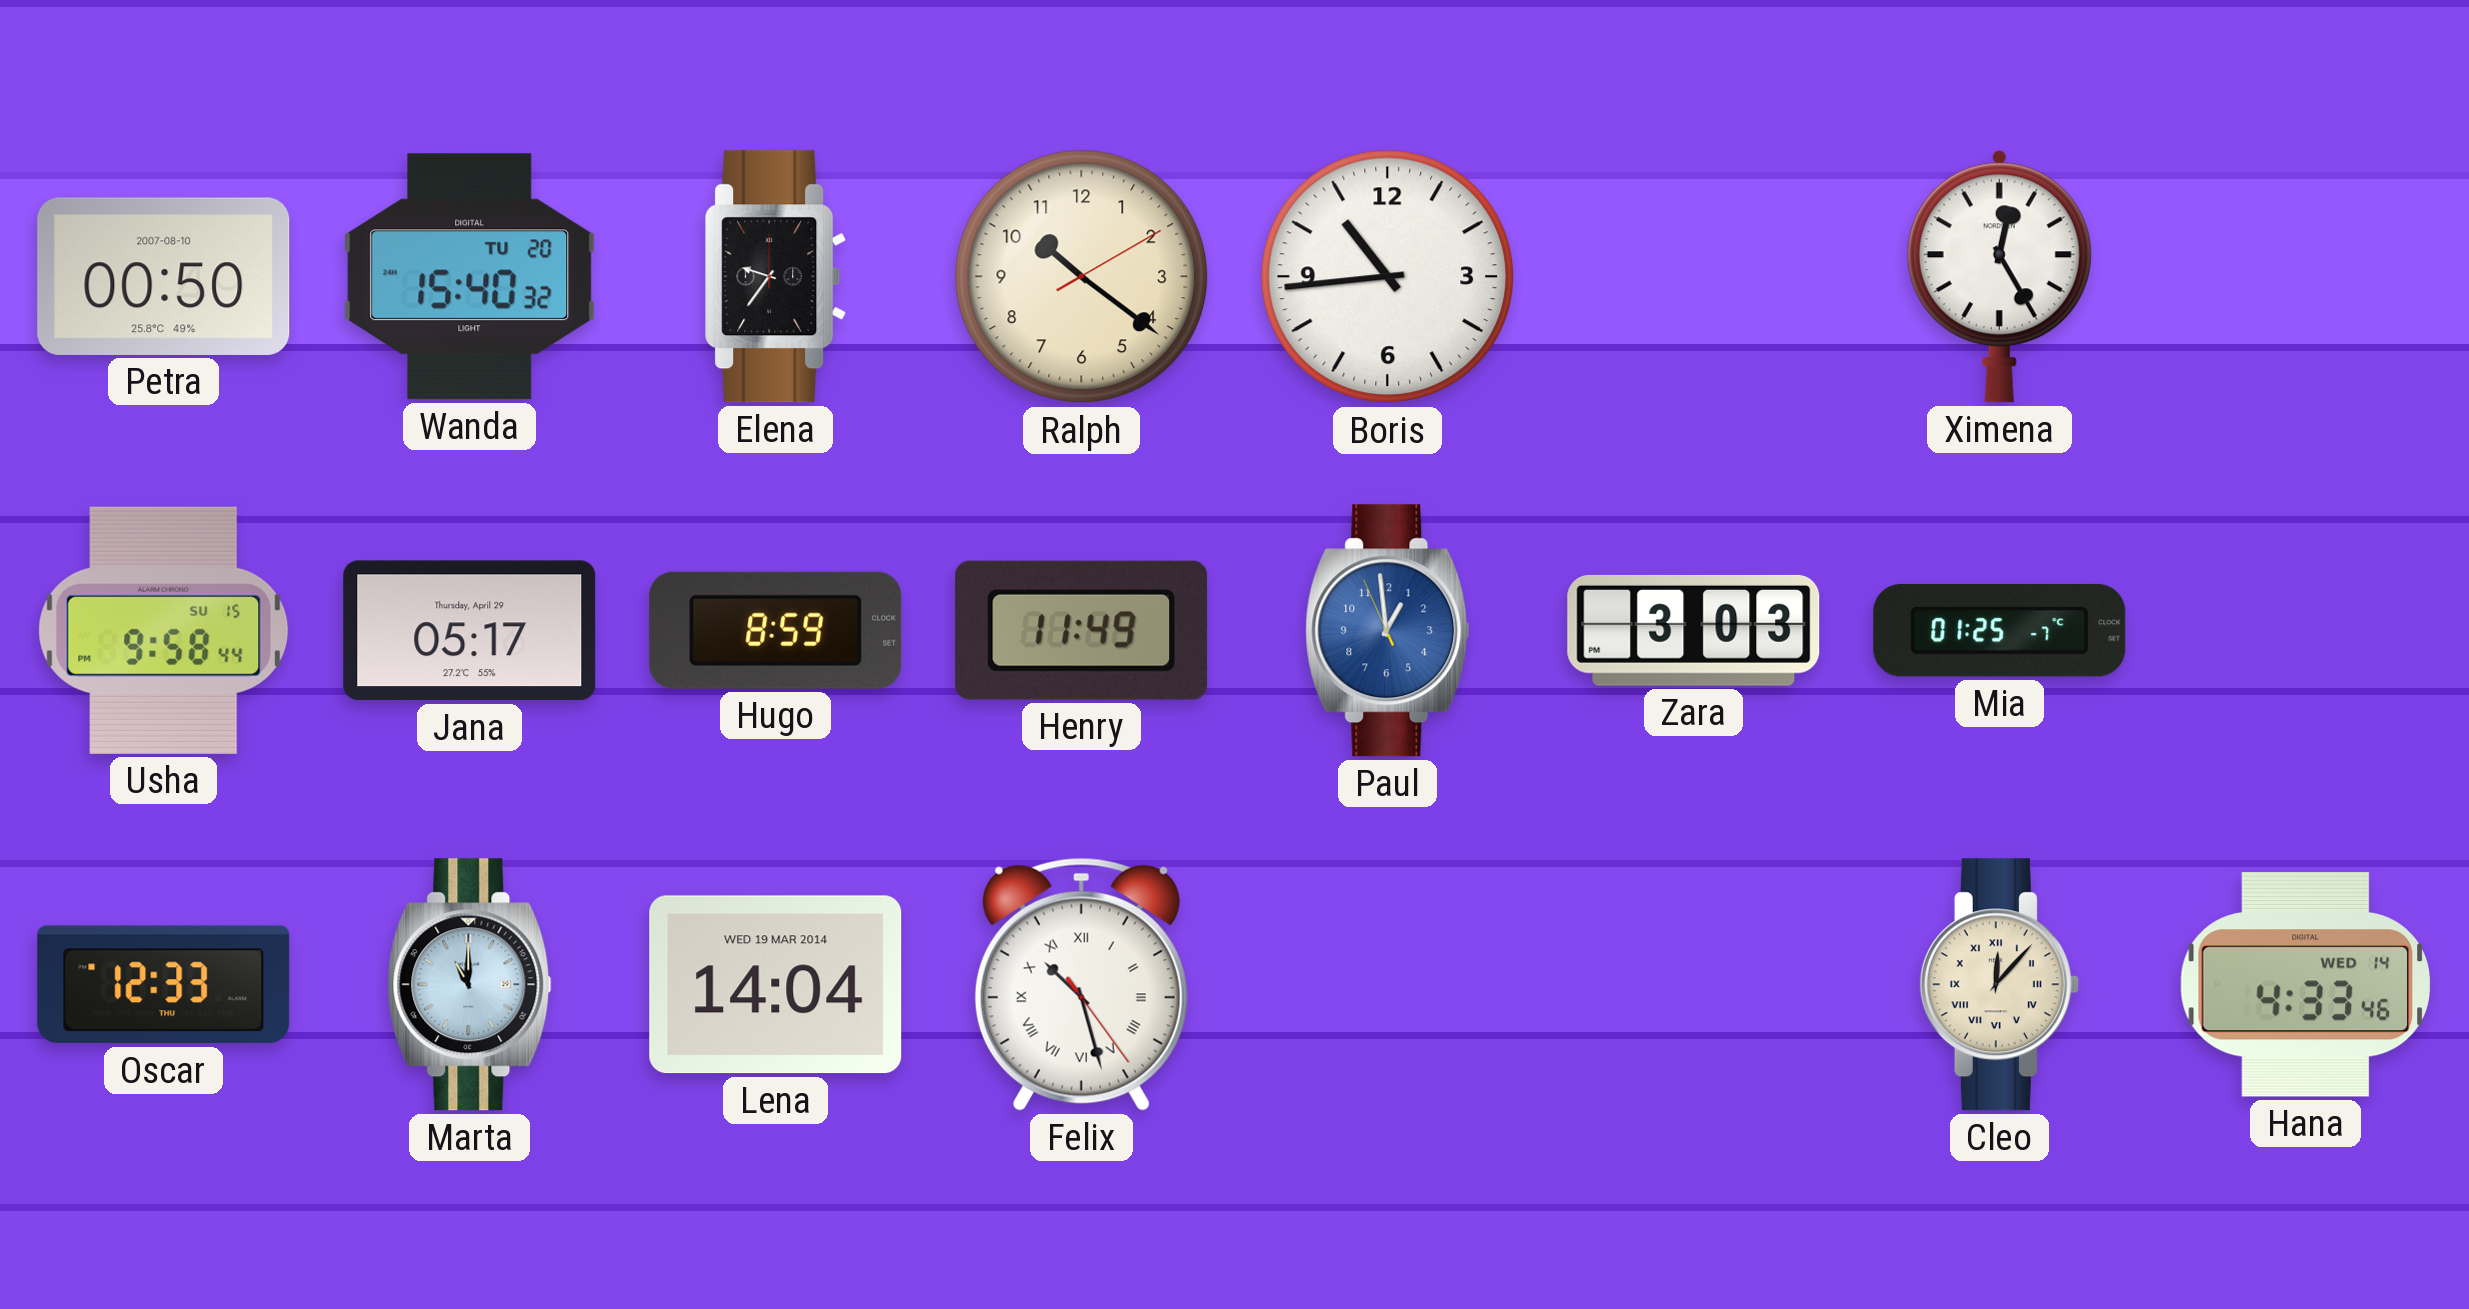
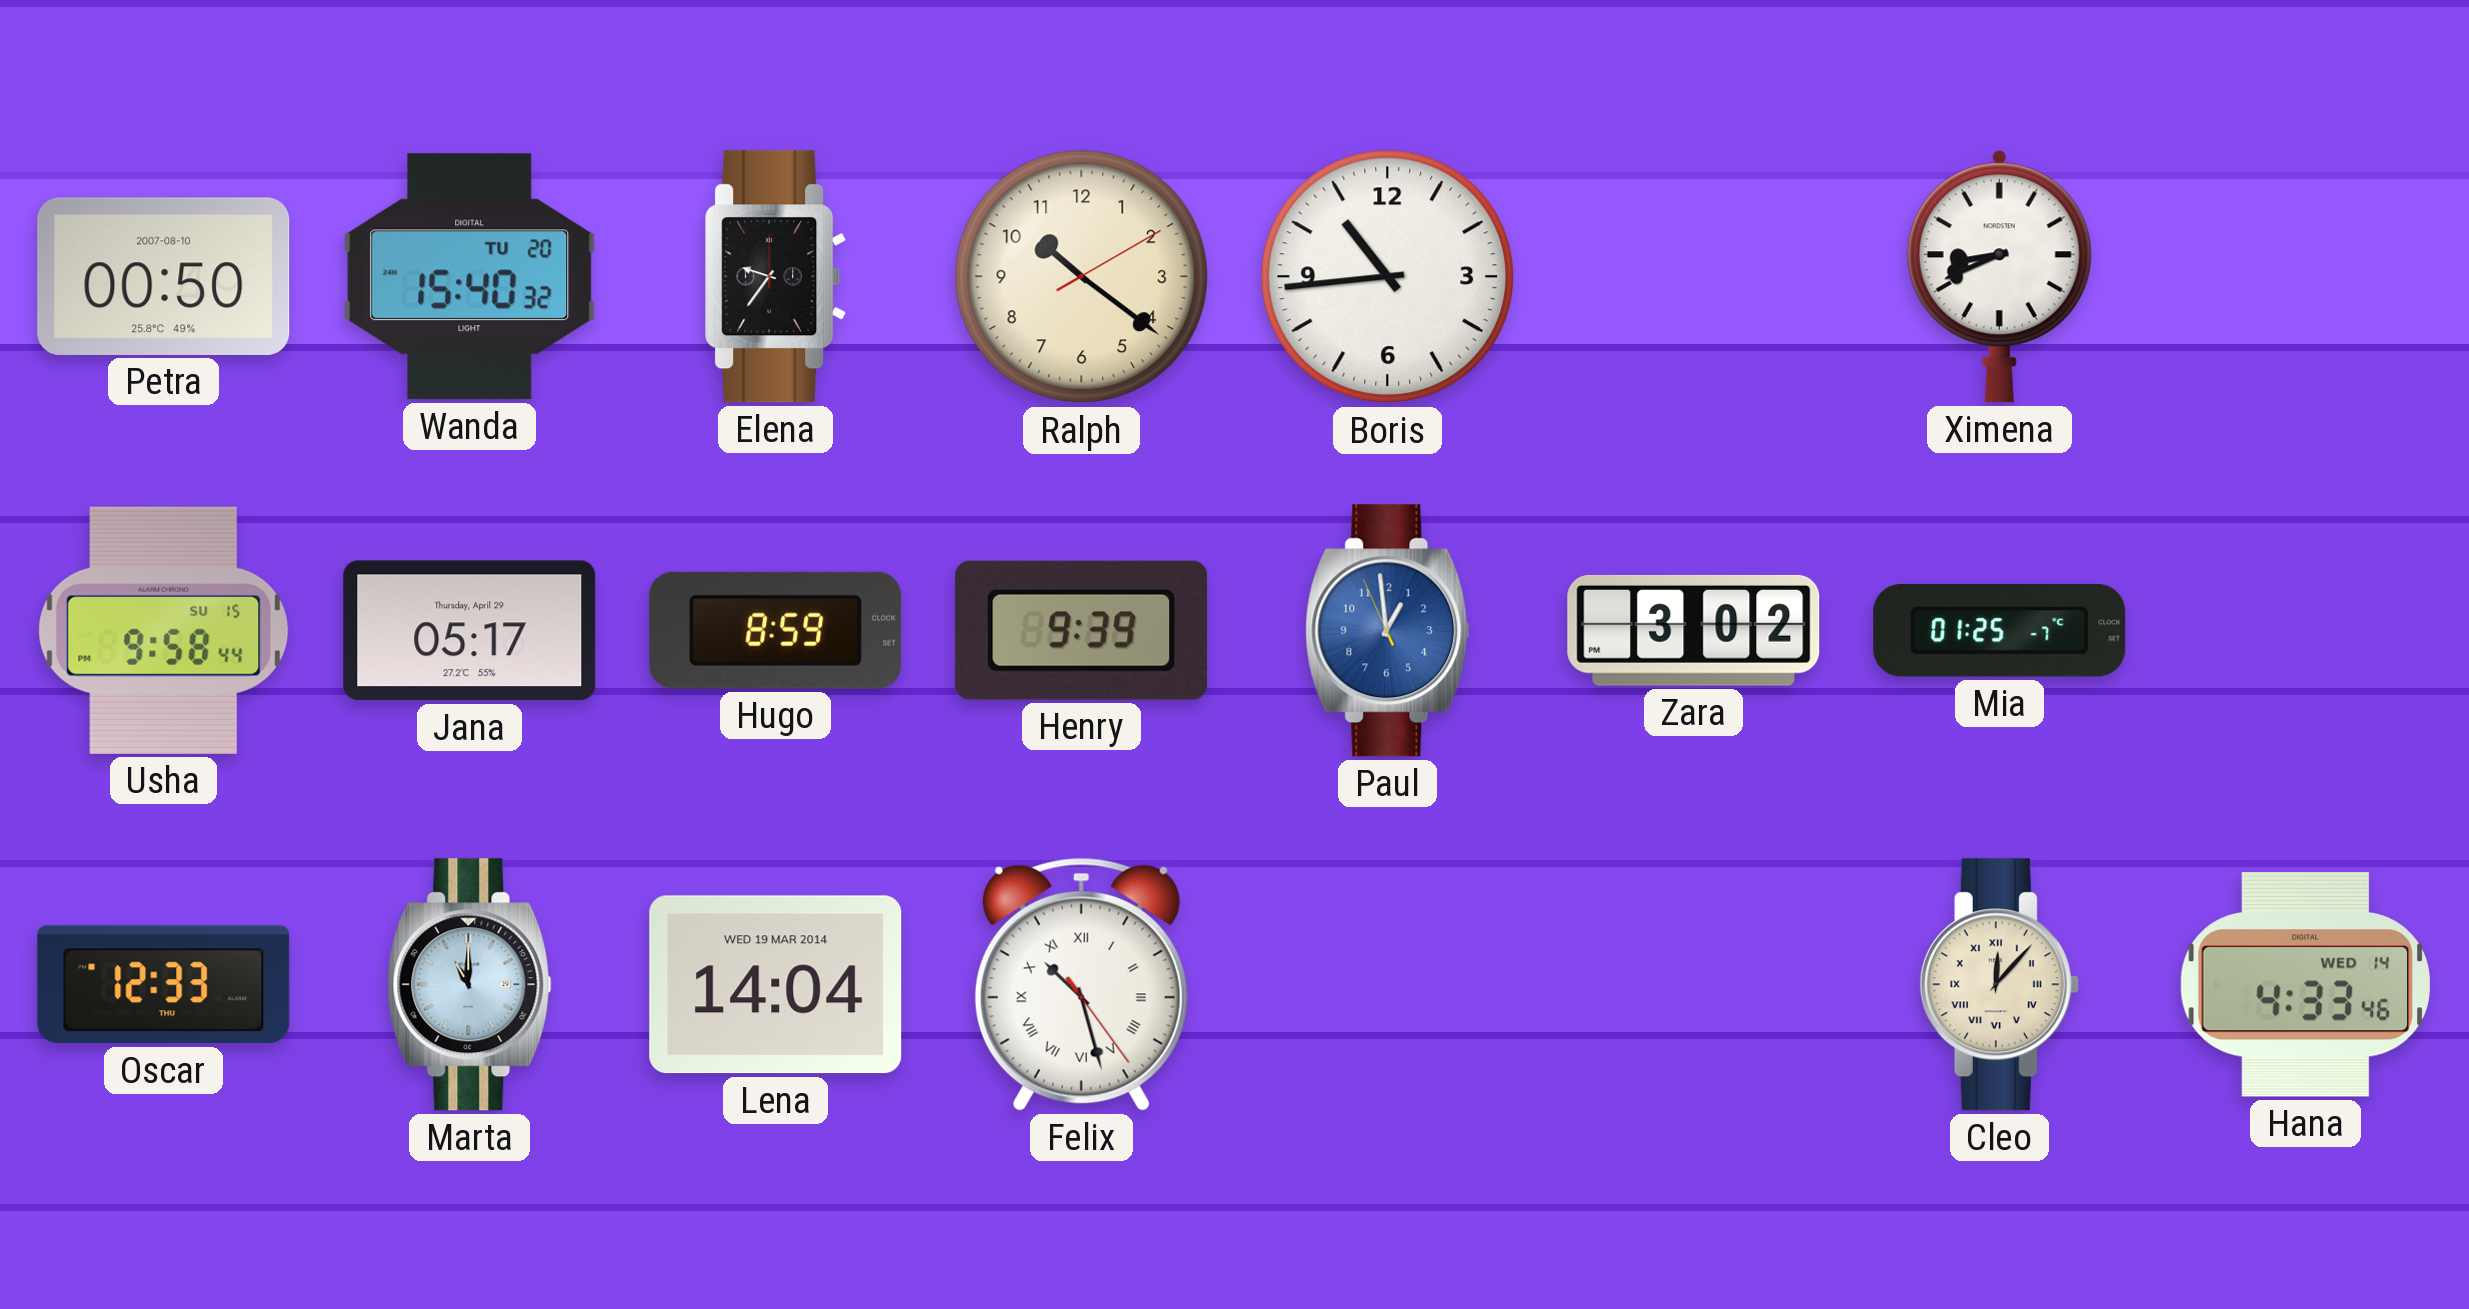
Ximena: 12:25 -> 8:41 (1999, 276)
Henry: 11:49 -> 9:39 (1082, 630)
Zara: 3:03 -> 3:02 (1694, 630)
